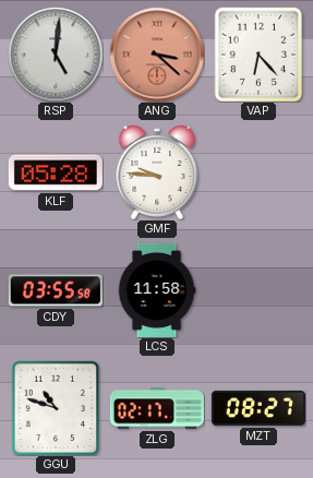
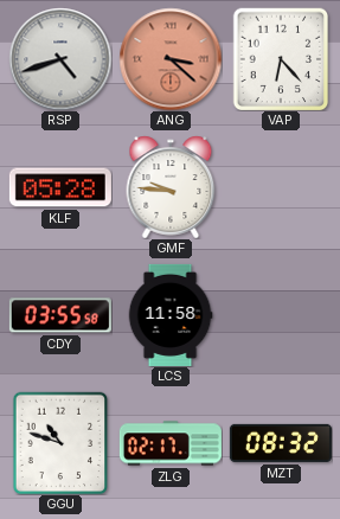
RSP: 5:01 -> 4:42 (60, 59)
MZT: 08:27 -> 08:32 (281, 443)
